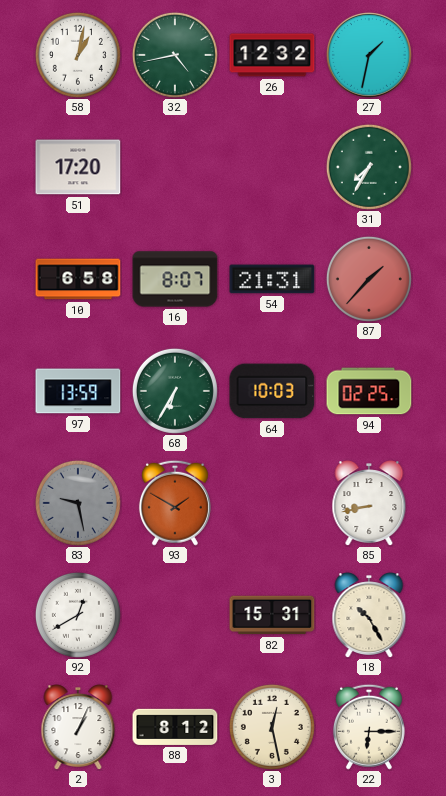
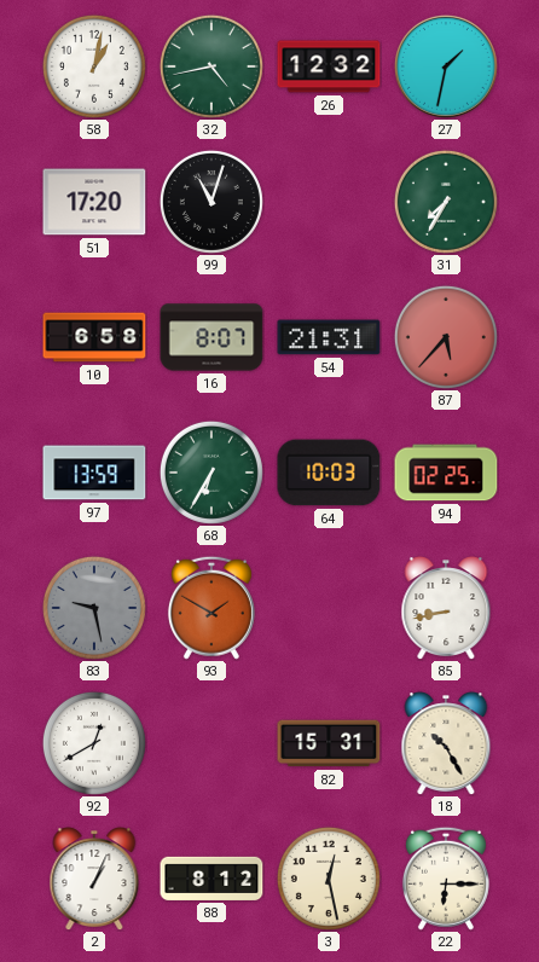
99: none -> 11:03 (211, 202)
87: 1:37 -> 5:37 (446, 337)
